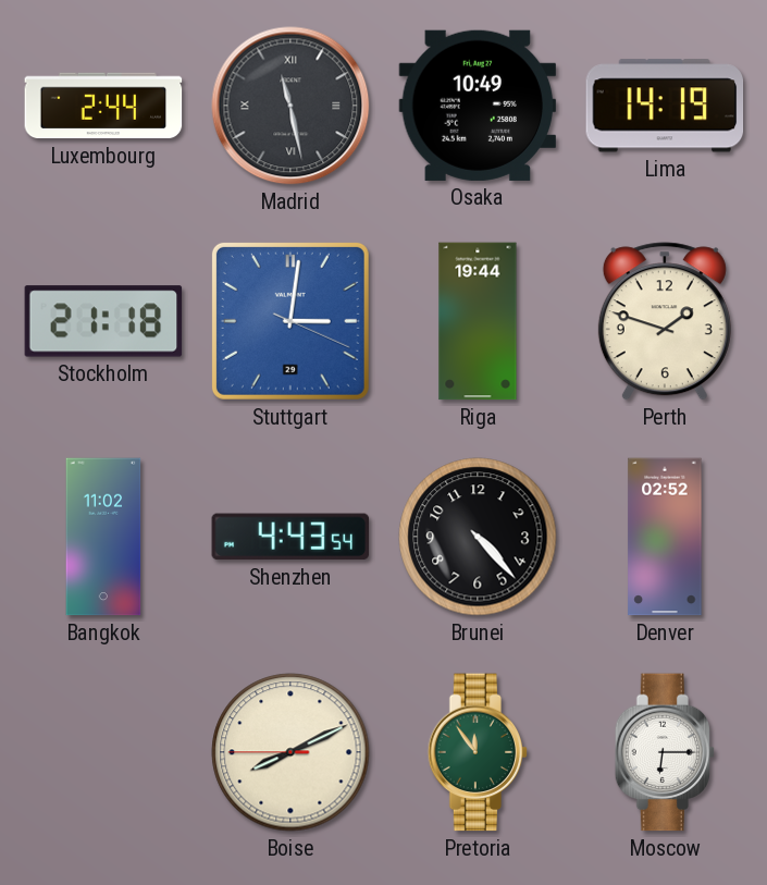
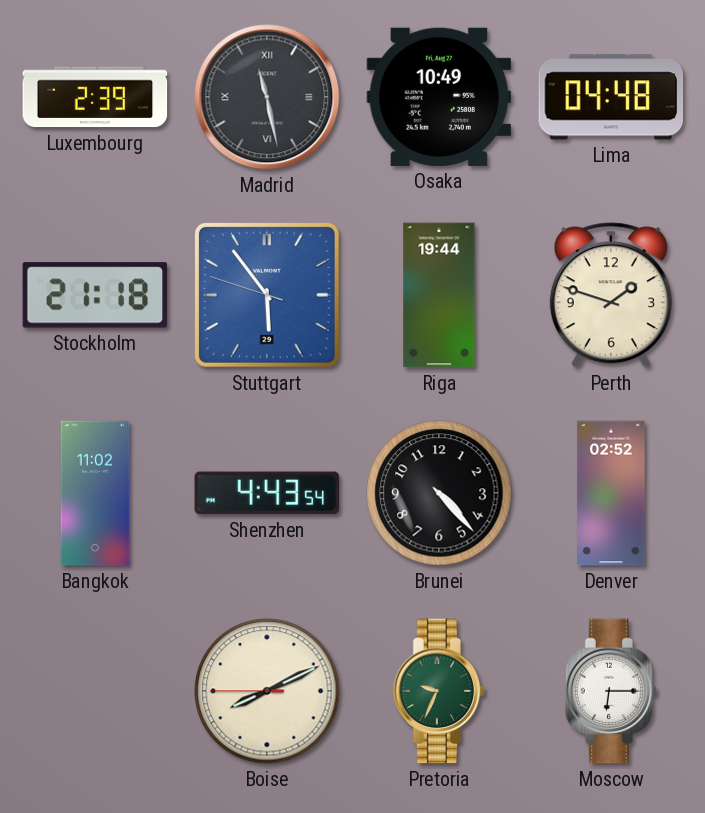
Luxembourg: 2:44 -> 2:39 (95, 97)
Lima: 14:19 -> 04:48 (611, 97)
Stuttgart: 3:01 -> 5:53 (267, 295)
Pretoria: 11:54 -> 9:34 (439, 691)
